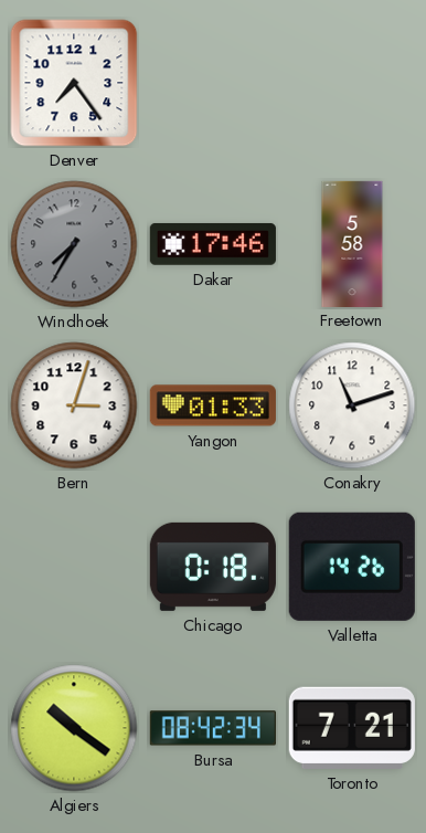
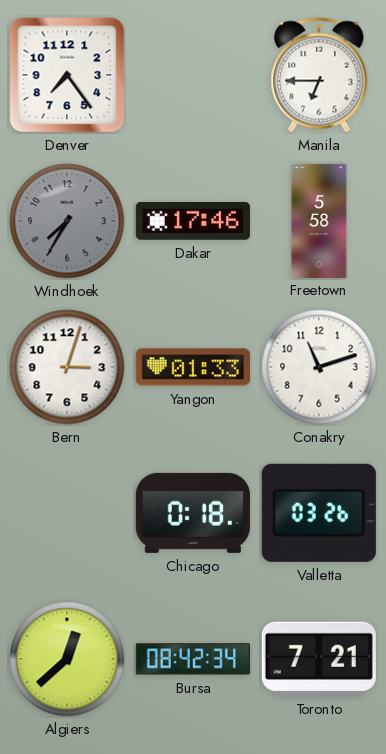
Manila: none -> 6:45 (319, 75)
Valletta: 14:26 -> 03:26 (319, 513)
Algiers: 10:21 -> 12:38 (67, 659)
